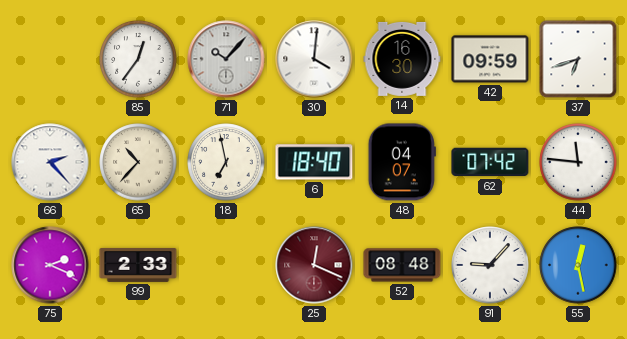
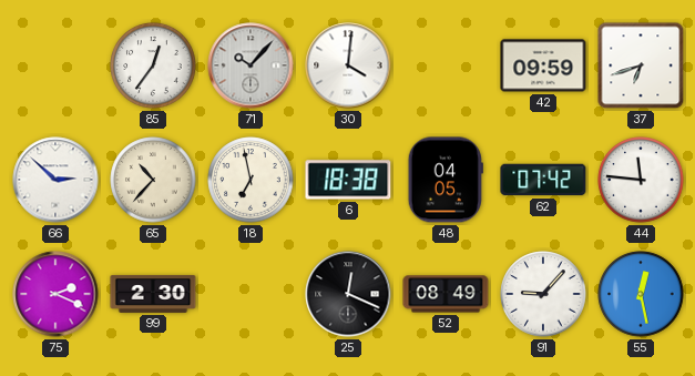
14: 16:30 -> none (402, 59)
66: 2:23 -> 2:52 (55, 180)
6: 18:40 -> 18:38 (348, 180)
48: 04:07 -> 04:05 (446, 180)
99: 2:33 -> 2:30 (153, 294)
25 dial: burgundy -> black (348, 294)
52: 08:48 -> 08:49 (446, 294)
